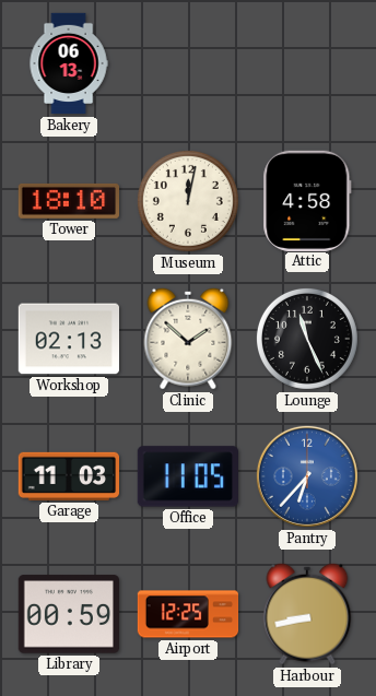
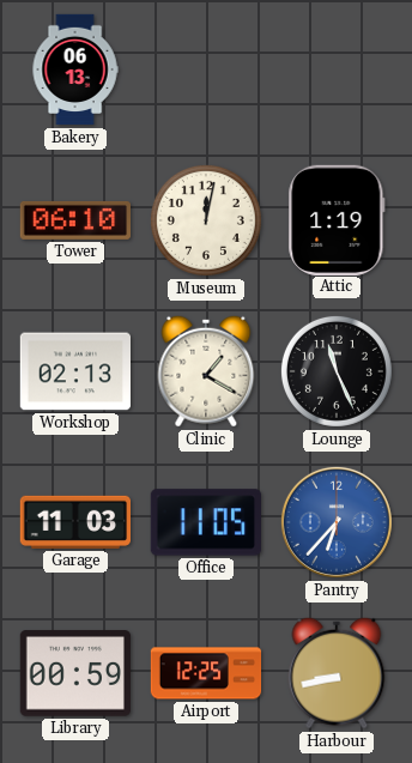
Tower: 18:10 -> 06:10 (74, 220)
Attic: 4:58 -> 1:19 (337, 219)
Clinic: 1:52 -> 1:20 (206, 371)
